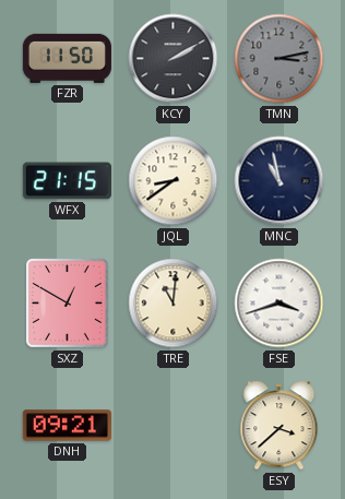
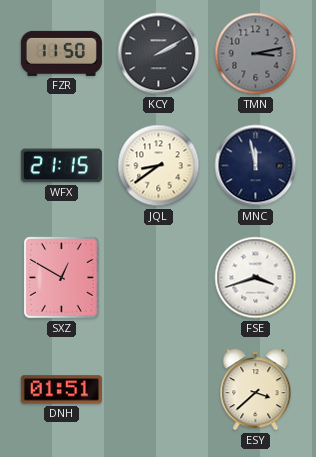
MNC: 10:58 -> 11:58 (256, 166)
TRE: 11:01 -> none (174, 304)
DNH: 09:21 -> 01:51 (61, 390)
